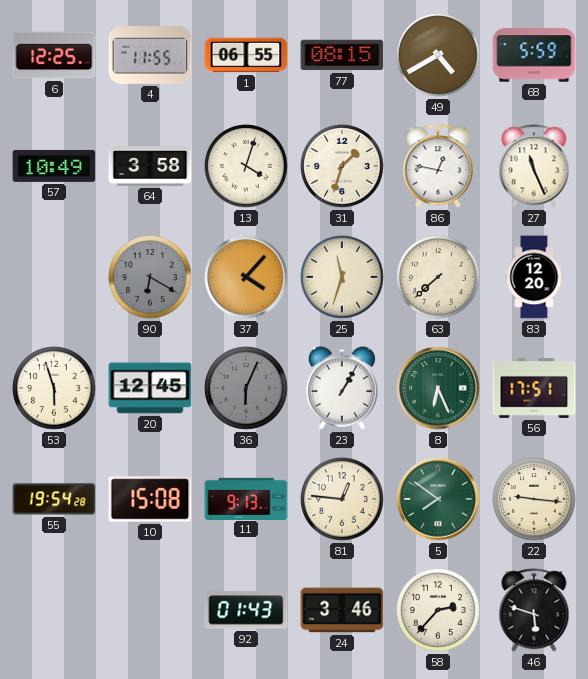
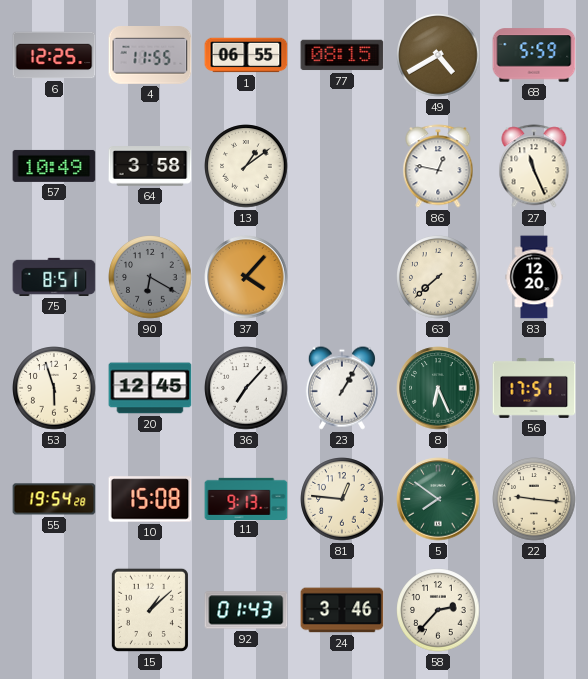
13: 4:03 -> 1:09 (246, 166)
31: 1:33 -> none (342, 166)
75: none -> 8:51 (54, 277)
25: 11:33 -> none (342, 277)
36: 6:04 -> 7:07 (246, 388)
36 dial: grey -> white (246, 388)
15: none -> 1:08 (150, 610)
46: 5:48 -> none (534, 610)
